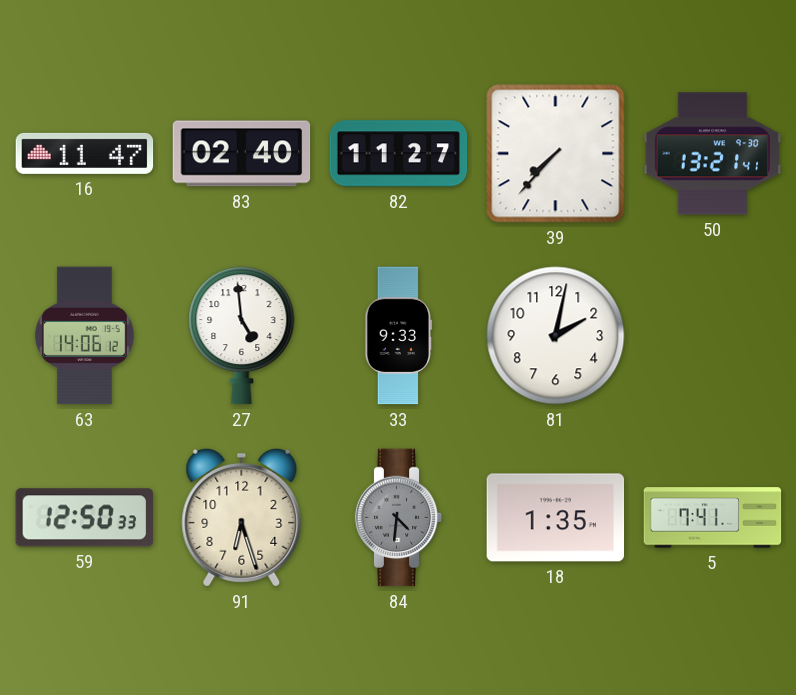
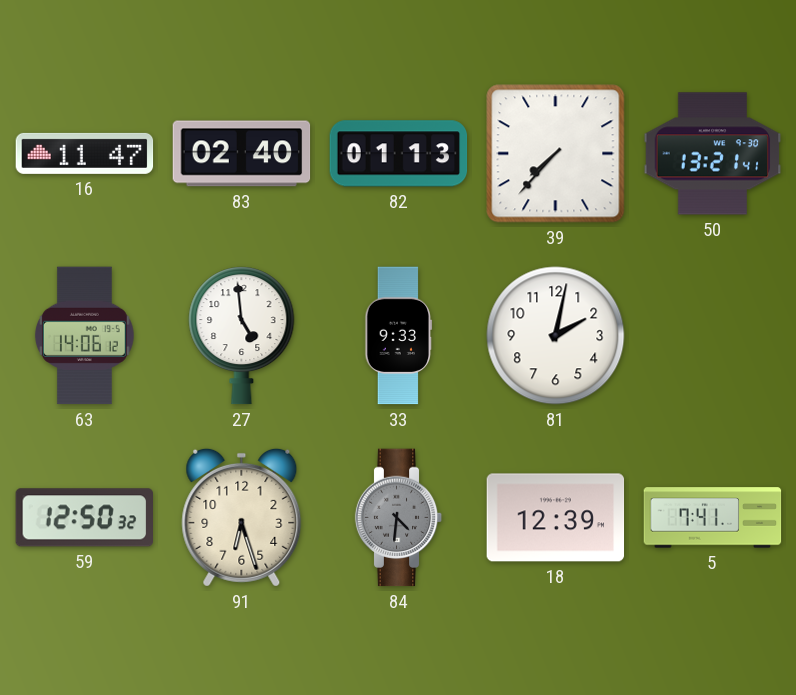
82: 11:27 -> 01:13 (399, 154)
59: 12:50:33 -> 12:50:32 (84, 518)
18: 1:35 -> 12:39 (556, 518)
